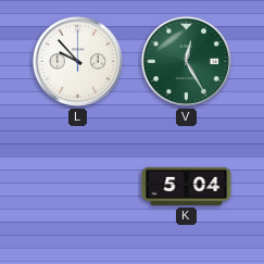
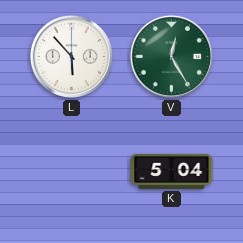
L: 9:53 -> 5:53 (71, 56)
